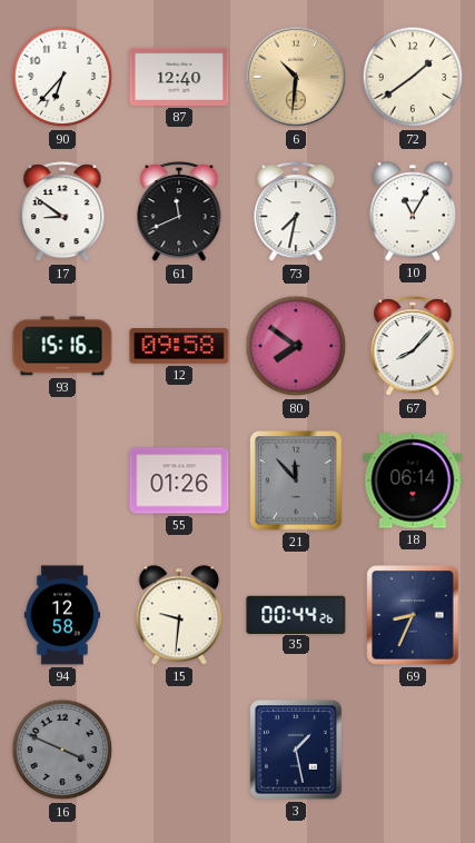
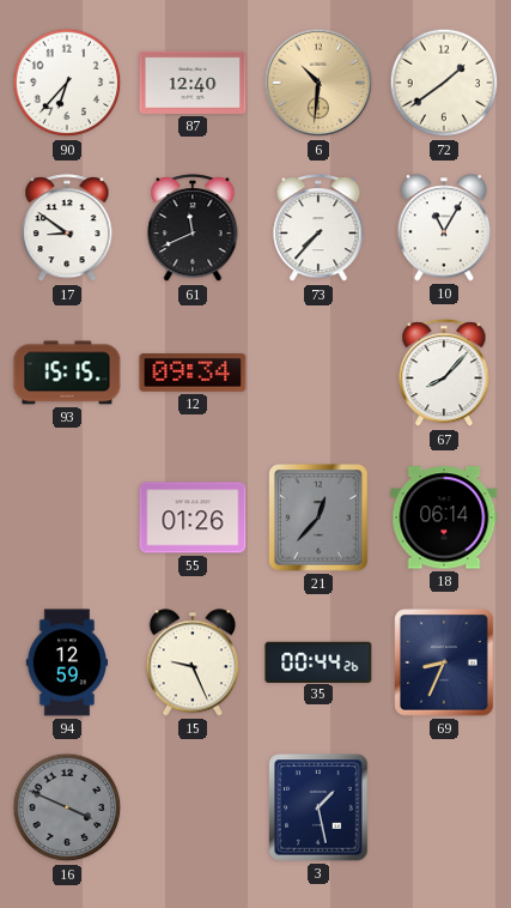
73: 7:32 -> 7:37 (318, 229)
93: 15:16 -> 15:15 (67, 373)
12: 09:58 -> 09:34 (193, 374)
80: 7:51 -> none (296, 346)
21: 11:53 -> 12:37 (318, 517)
94: 12:58 -> 12:59 (67, 662)
15: 9:31 -> 9:26 (193, 662)
